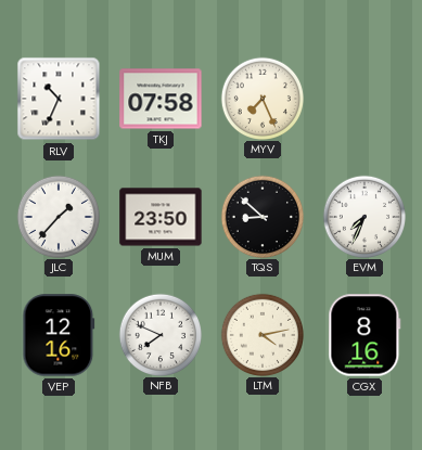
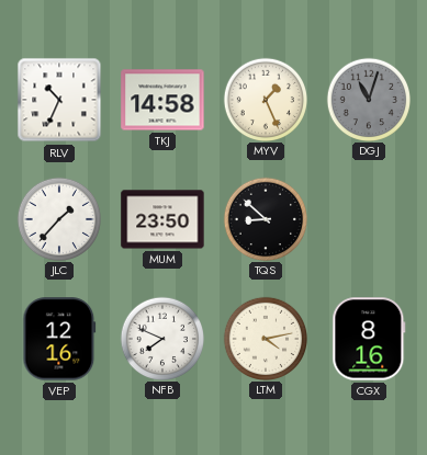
TKJ: 07:58 -> 14:58 (162, 100)
MYV: 7:26 -> 1:26 (265, 99)
DGJ: none -> 11:03 (368, 99)
EVM: 7:34 -> none (363, 216)
